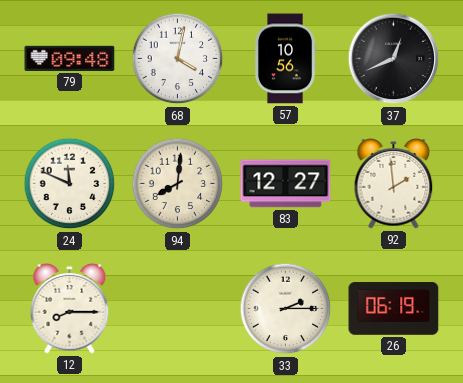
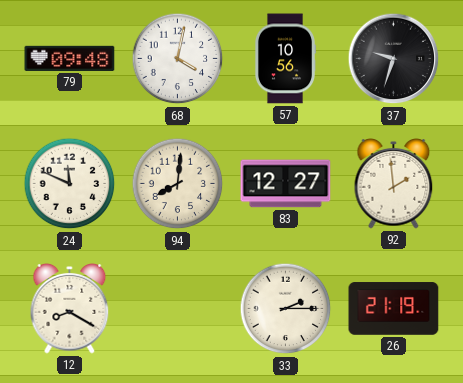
37: 12:41 -> 9:33 (394, 59)
12: 8:15 -> 8:20 (70, 309)
26: 06:19 -> 21:19 (394, 309)
